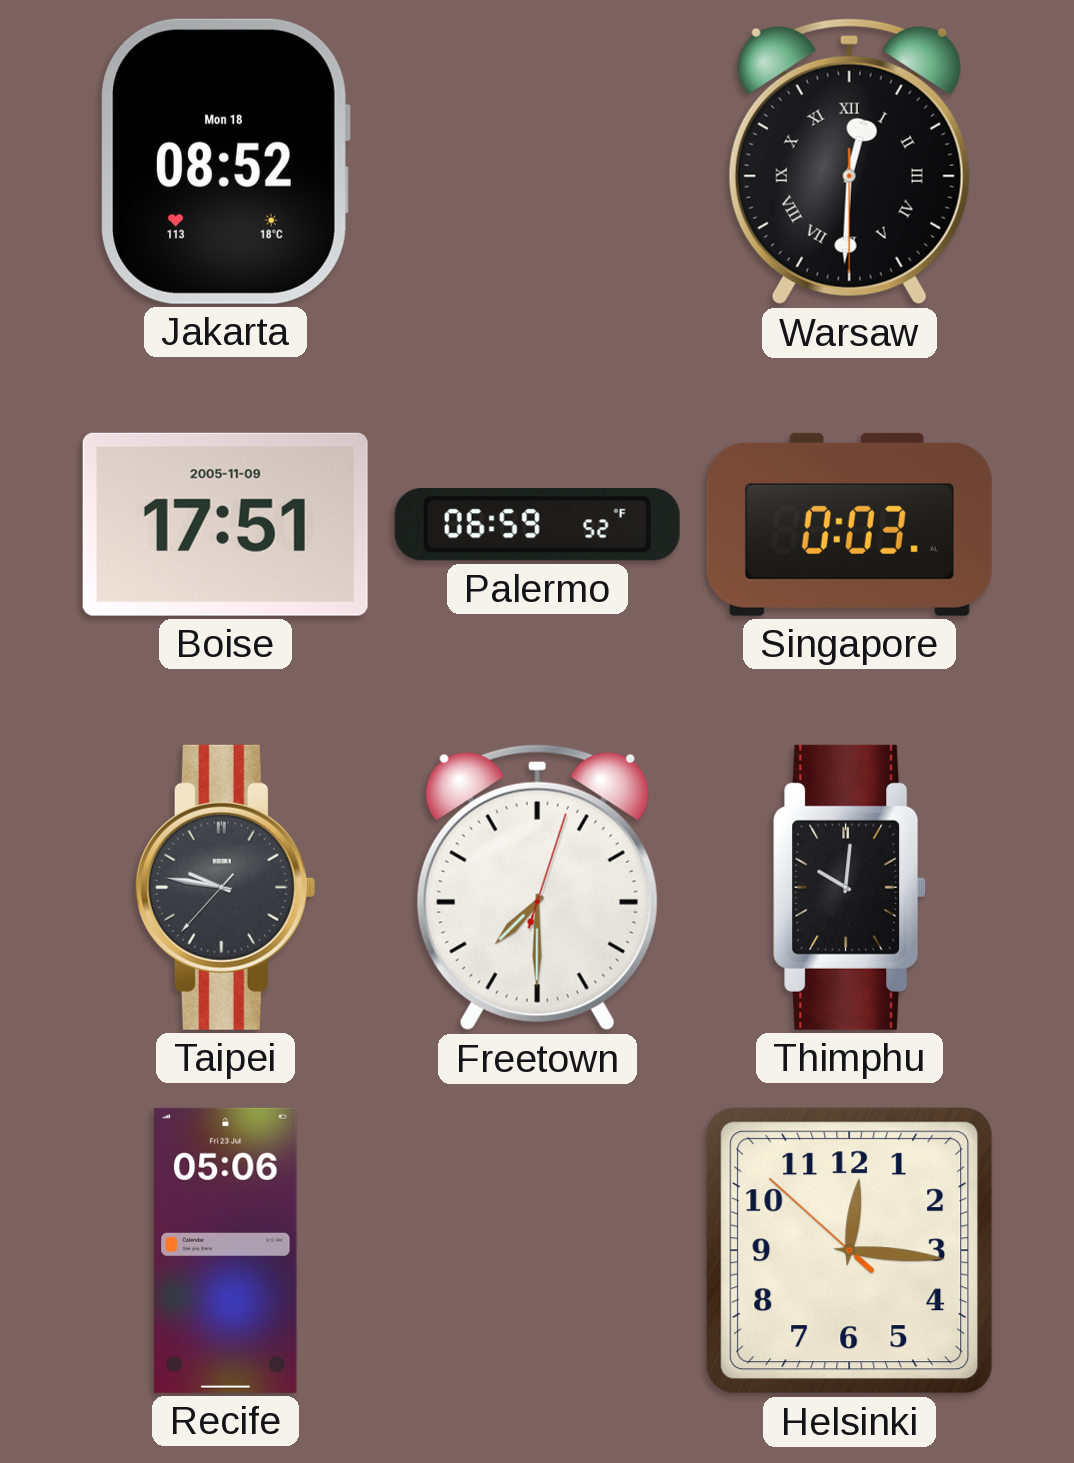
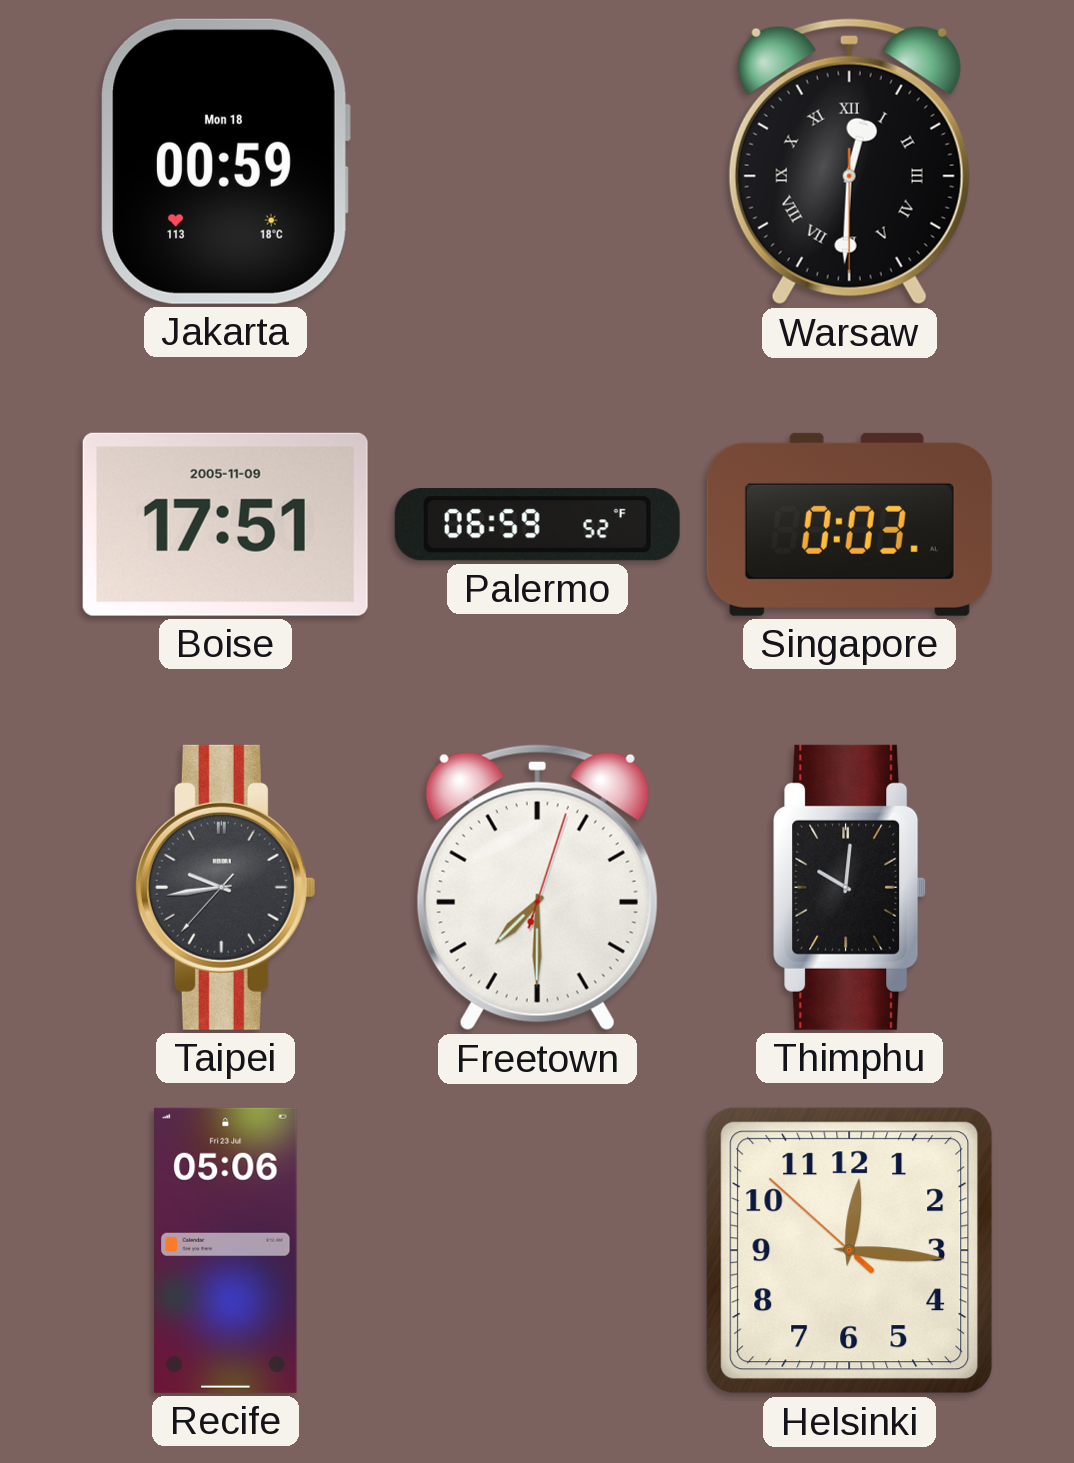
Jakarta: 08:52 -> 00:59 (225, 161)
Taipei: 9:46 -> 9:43 (225, 887)
